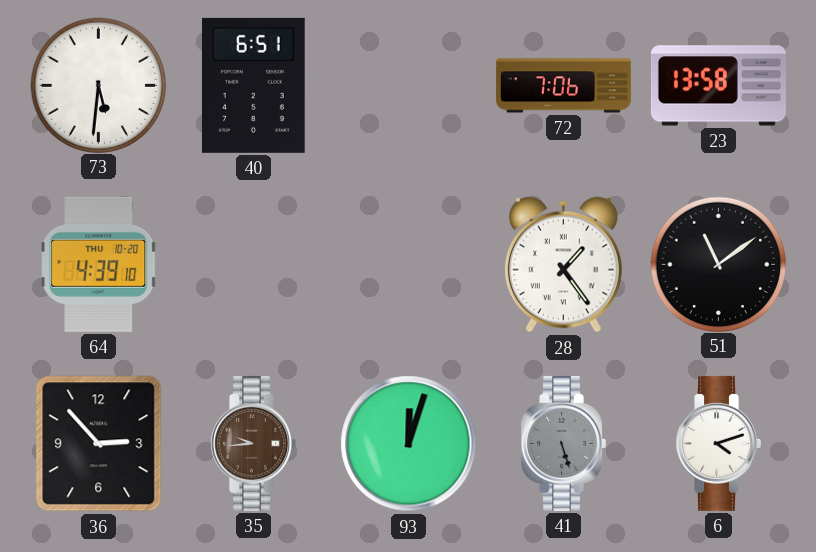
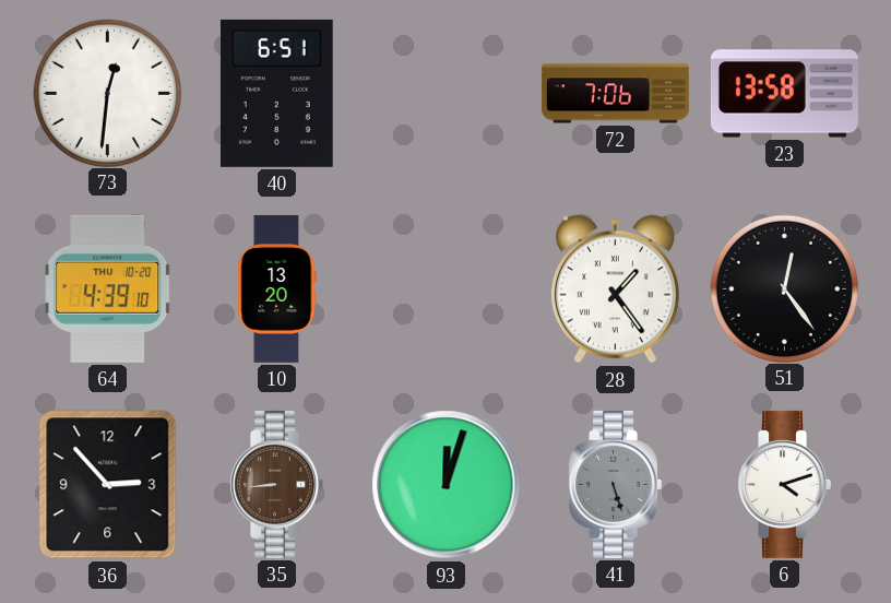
73: 5:31 -> 12:31 (107, 93)
10: none -> 13:20 (277, 288)
51: 11:09 -> 12:24 (784, 288)
35: 9:44 -> 8:44 (276, 484)
